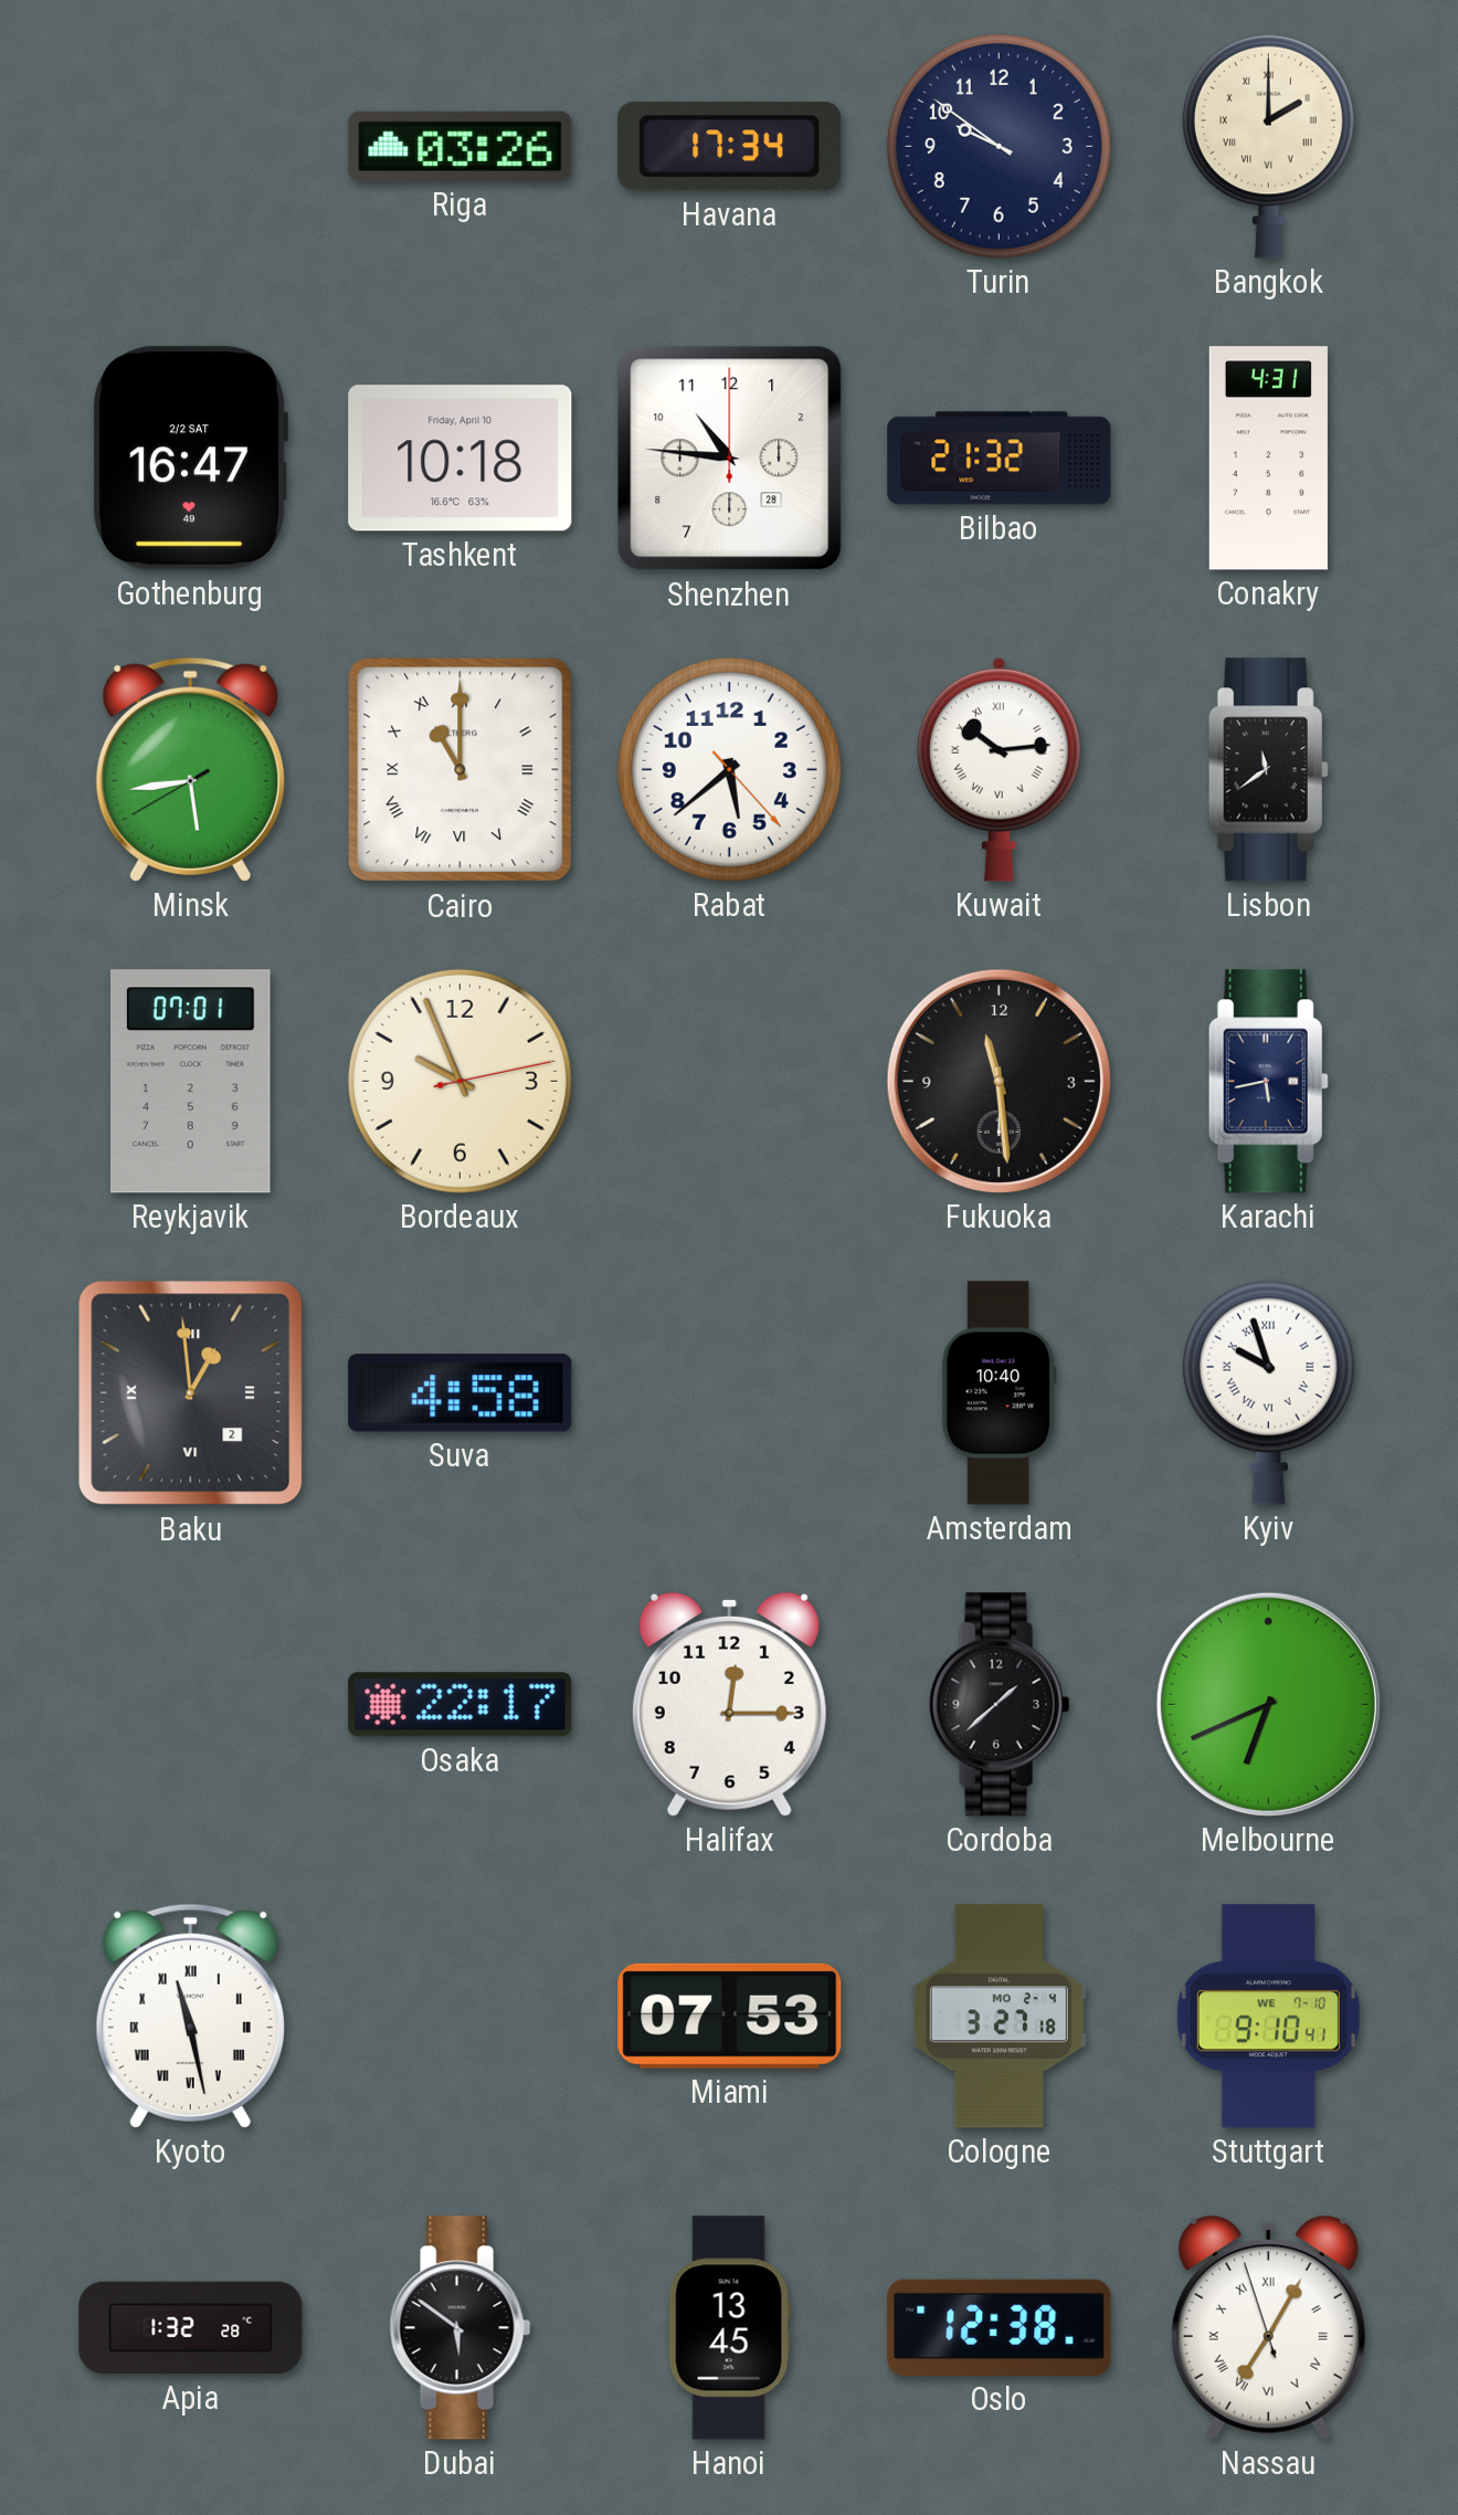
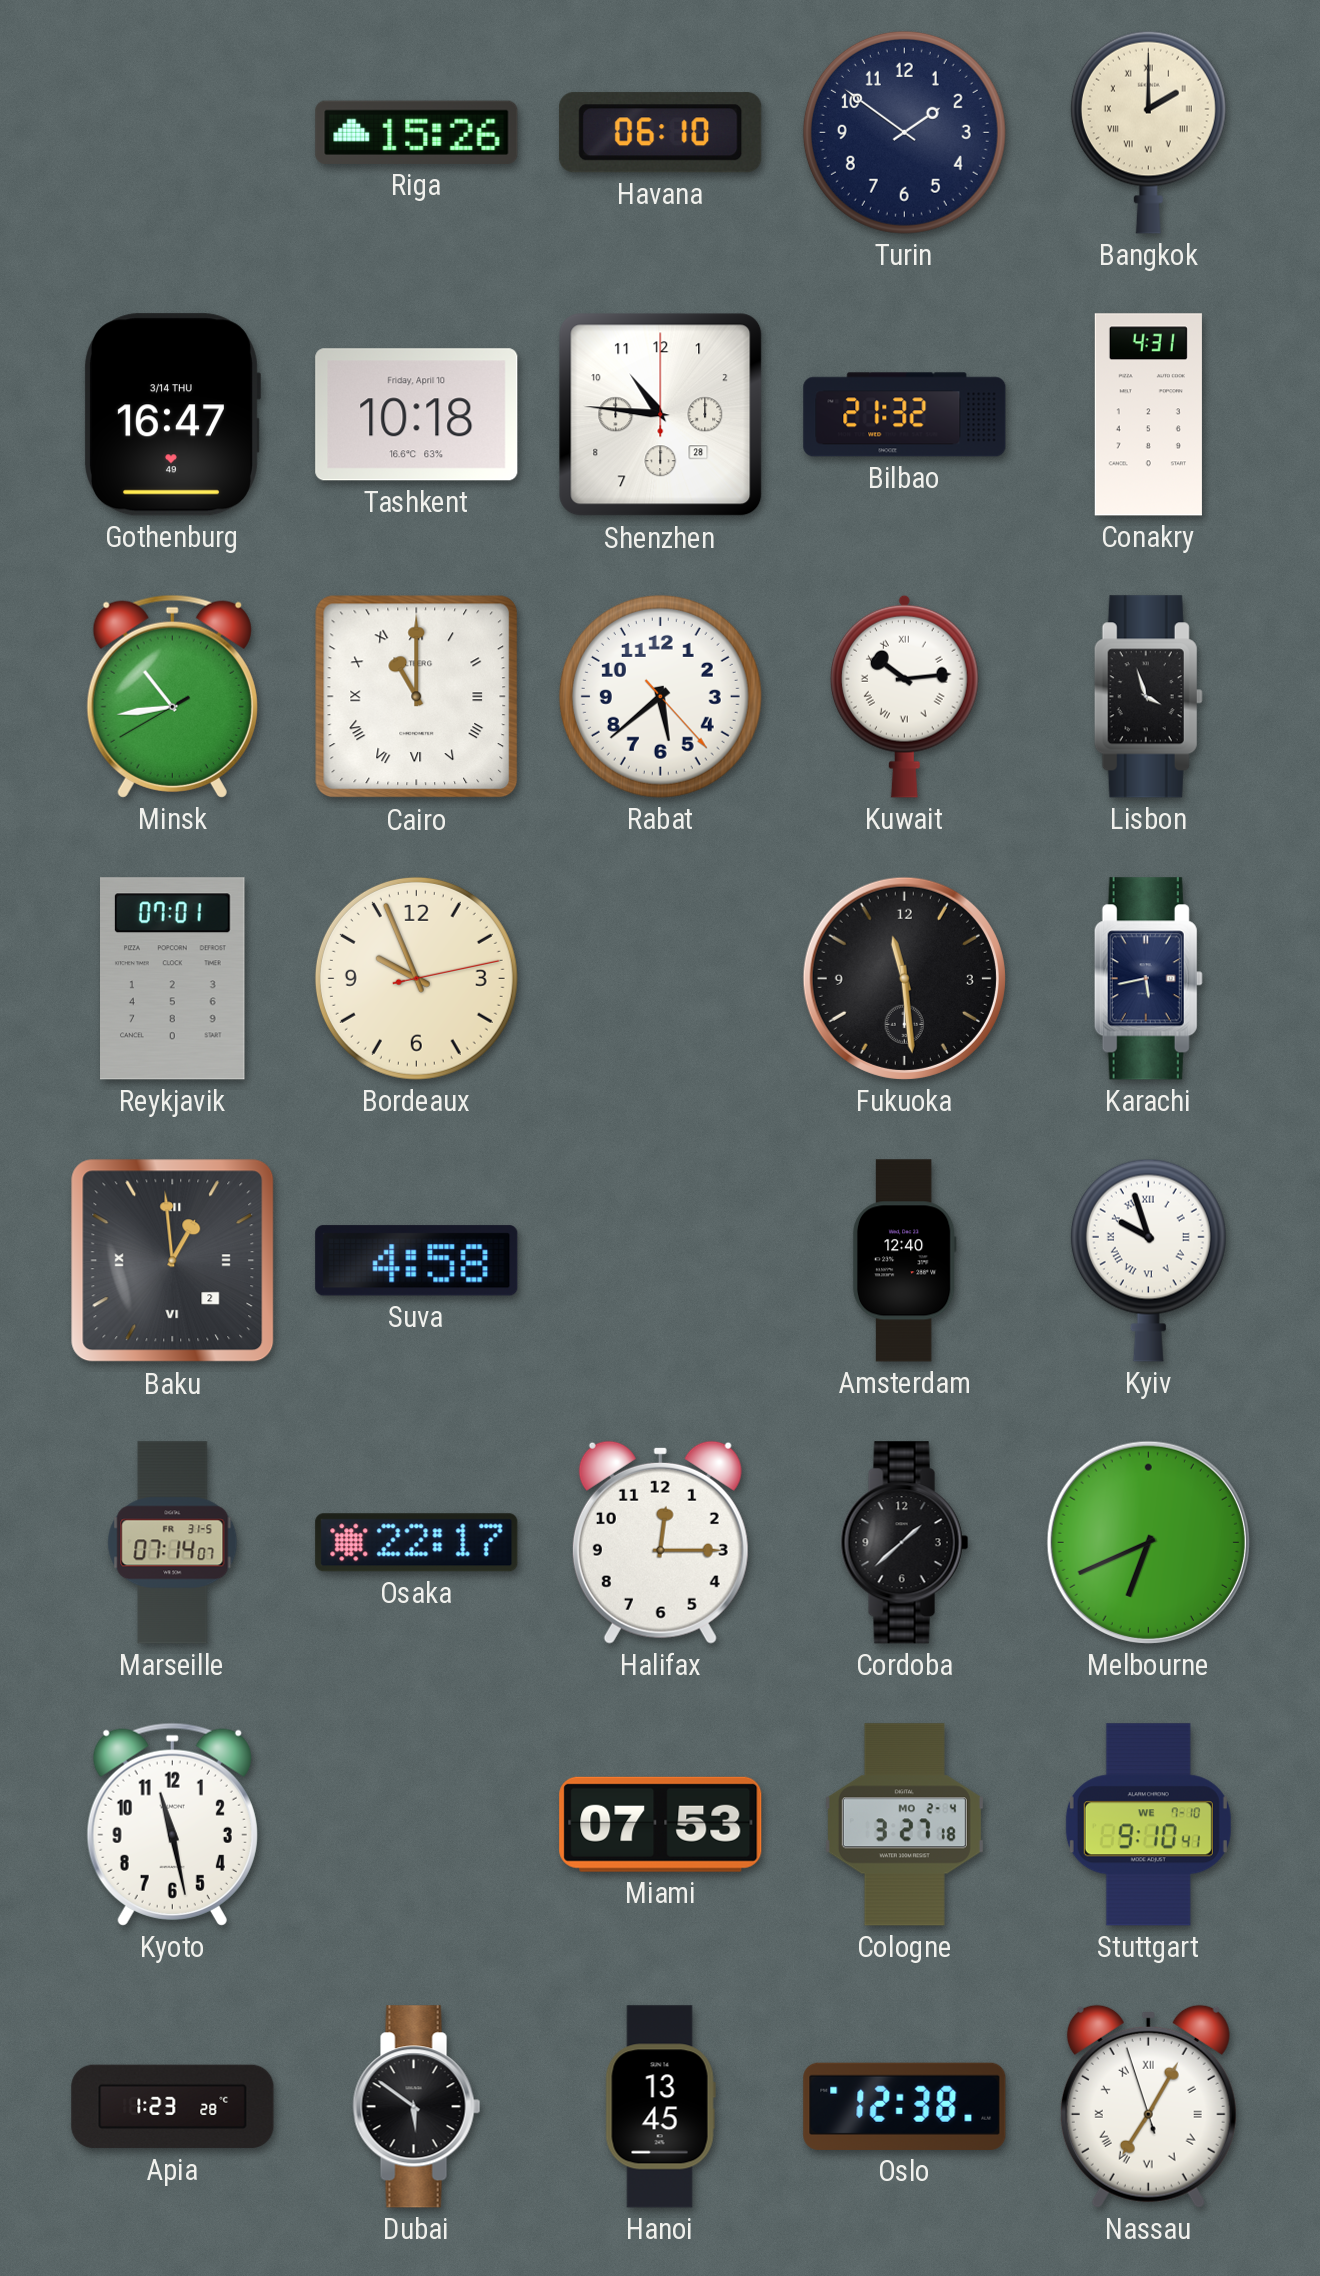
Riga: 03:26 -> 15:26 (417, 132)
Havana: 17:34 -> 06:10 (661, 133)
Turin: 9:51 -> 1:51 (904, 132)
Gothenburg date: 2/2 SAT -> 3/14 THU (172, 415)
Minsk: 5:43 -> 10:43 (172, 696)
Lisbon: 11:39 -> 3:57 (1148, 697)
Amsterdam: 10:40 -> 12:40 (904, 1261)
Marseille: none -> 07:14 (173, 1543)
Kyoto numerals: Roman -> Arabic (172, 1824)
Apia: 1:32 -> 1:23 (173, 2107)
